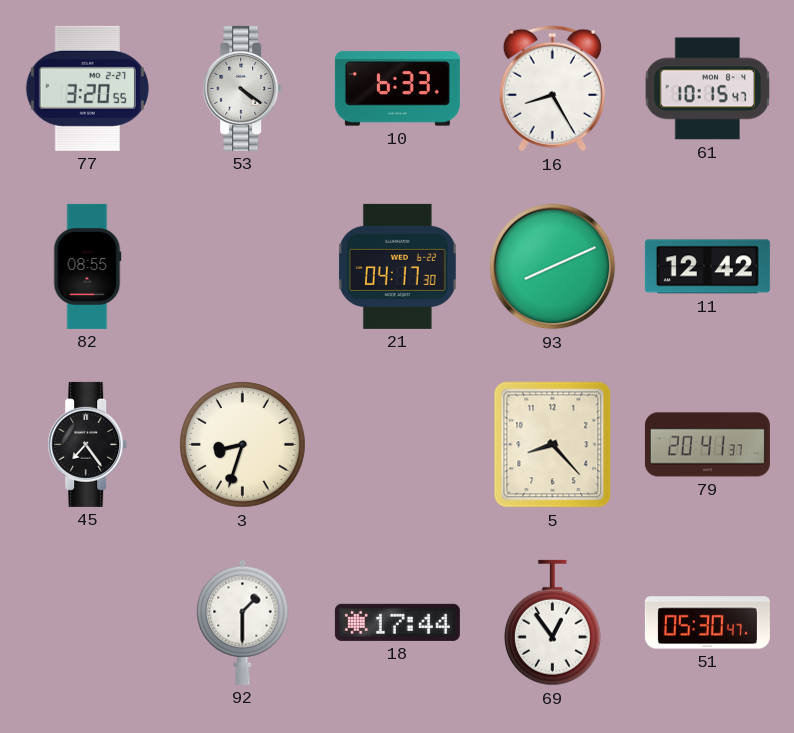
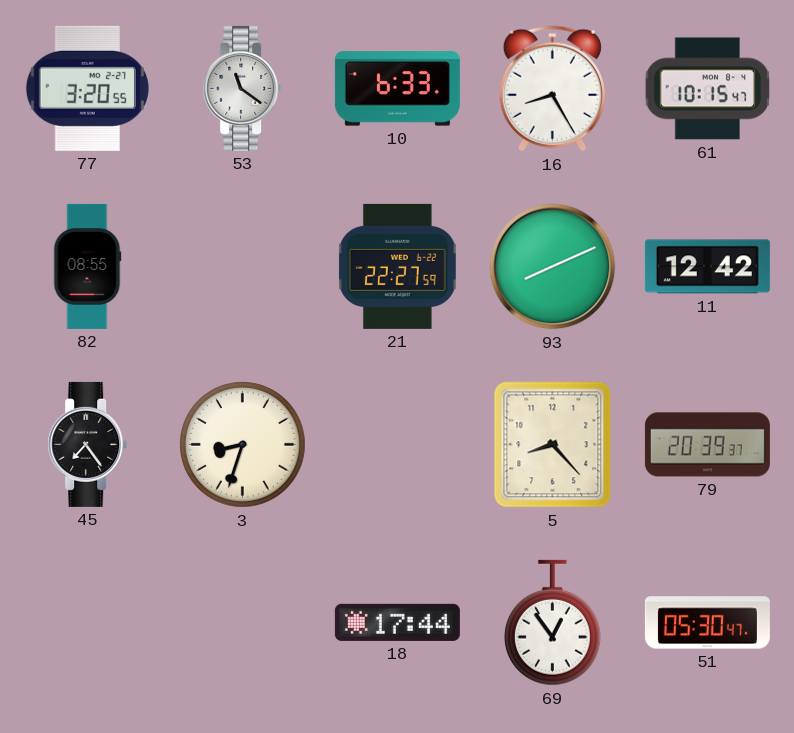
53: 4:21 -> 11:21 (243, 88)
21: 04:17 -> 22:27 (397, 266)
79: 20:41 -> 20:39 (707, 445)
92: 1:30 -> none (243, 622)
